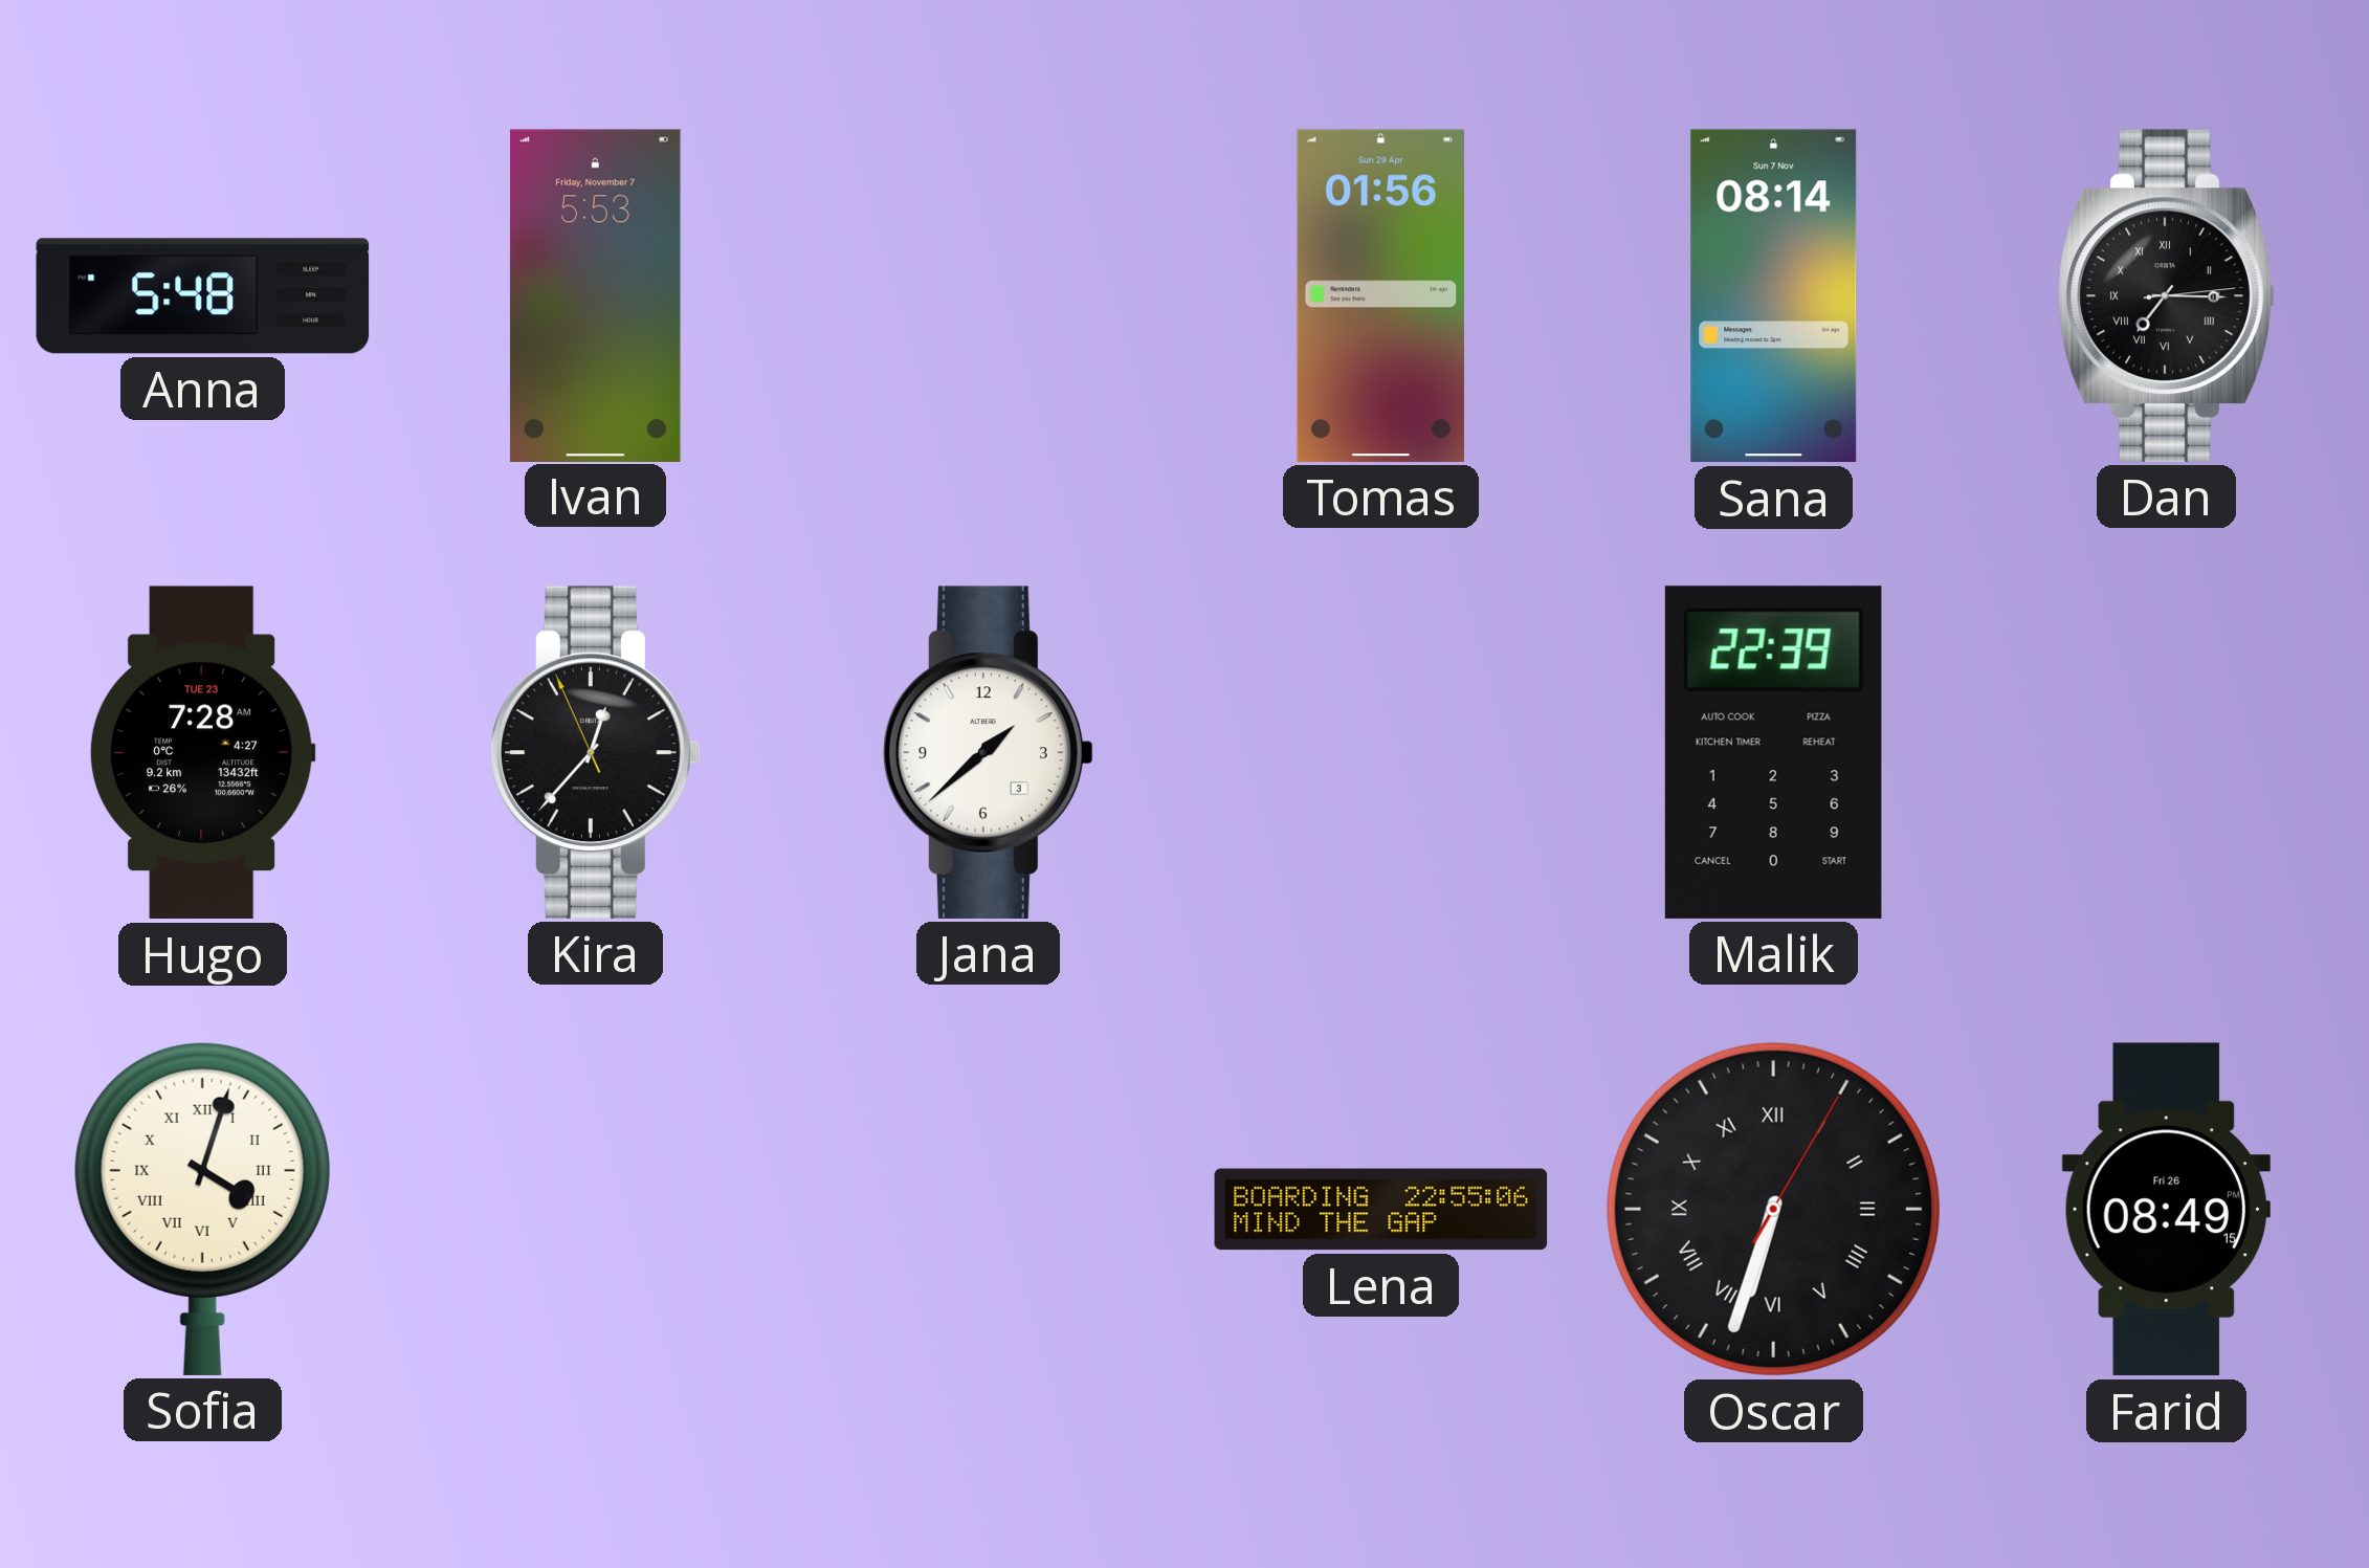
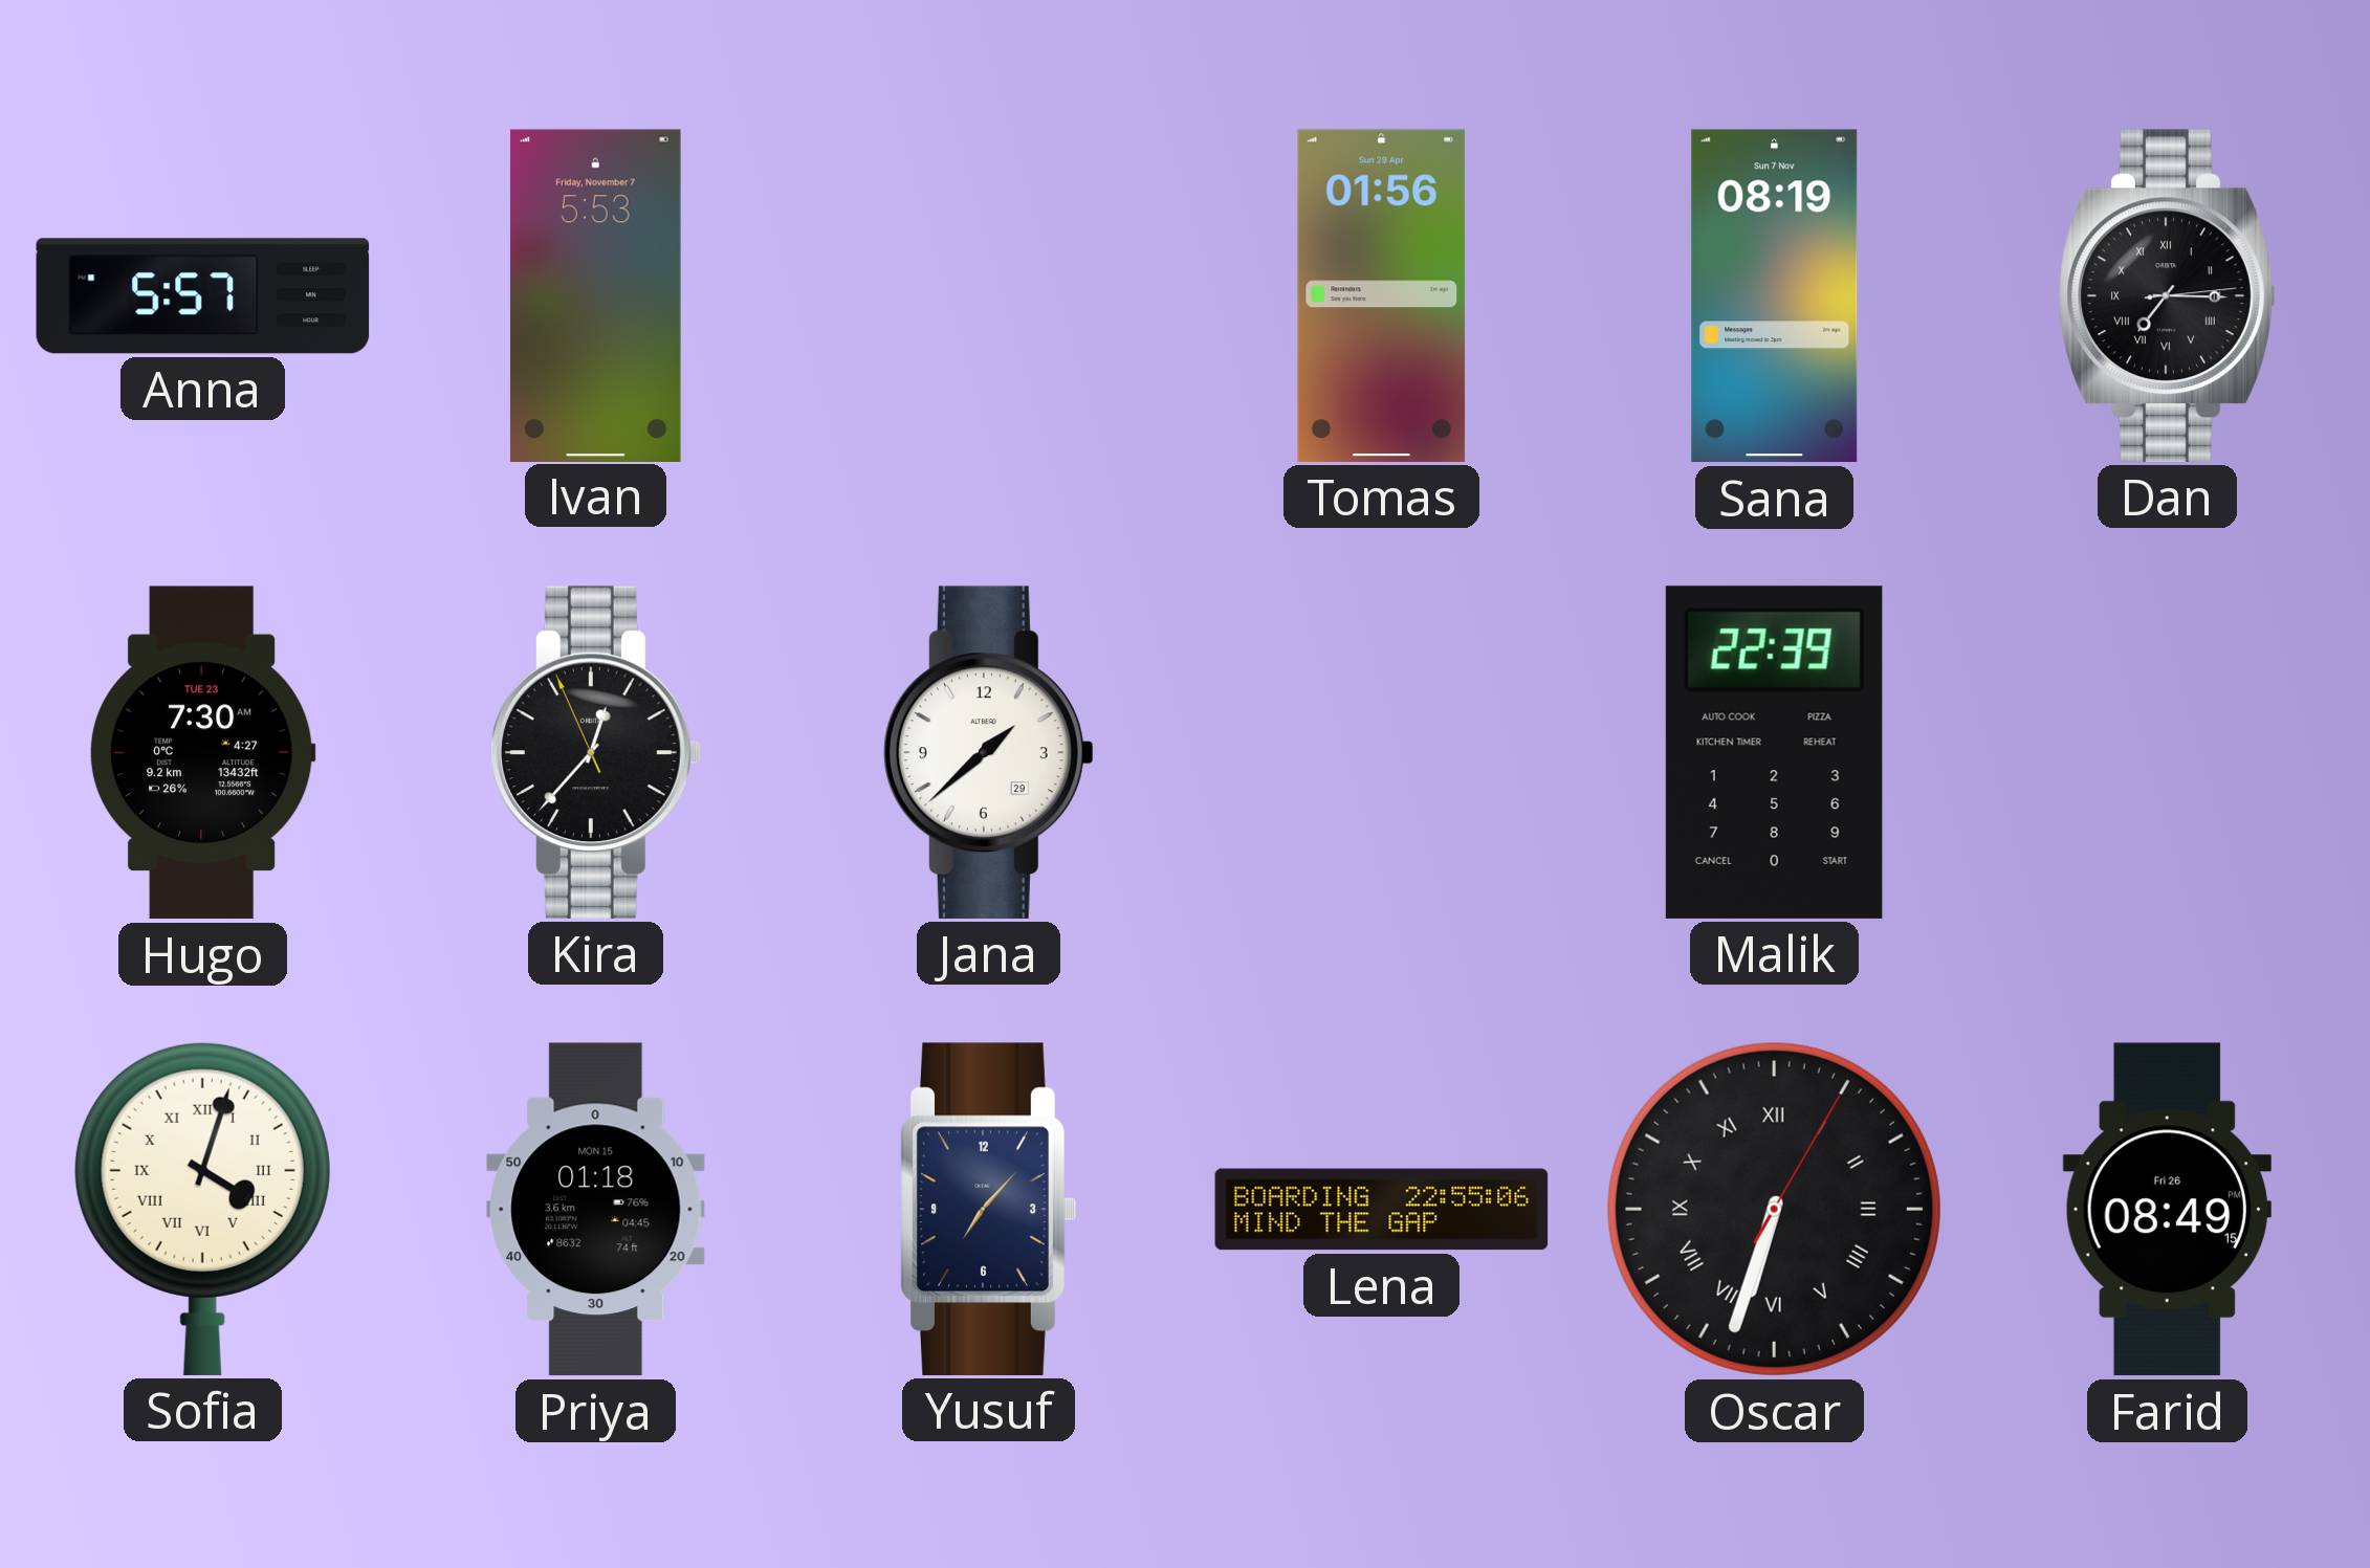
Anna: 5:48 -> 5:57 (203, 296)
Sana: 08:14 -> 08:19 (1775, 296)
Hugo: 7:28 -> 7:30 (202, 753)
Jana date: 3 -> 29 (988, 752)
Priya: none -> 01:18 (596, 1210)
Yusuf: none -> 7:07 (988, 1209)
